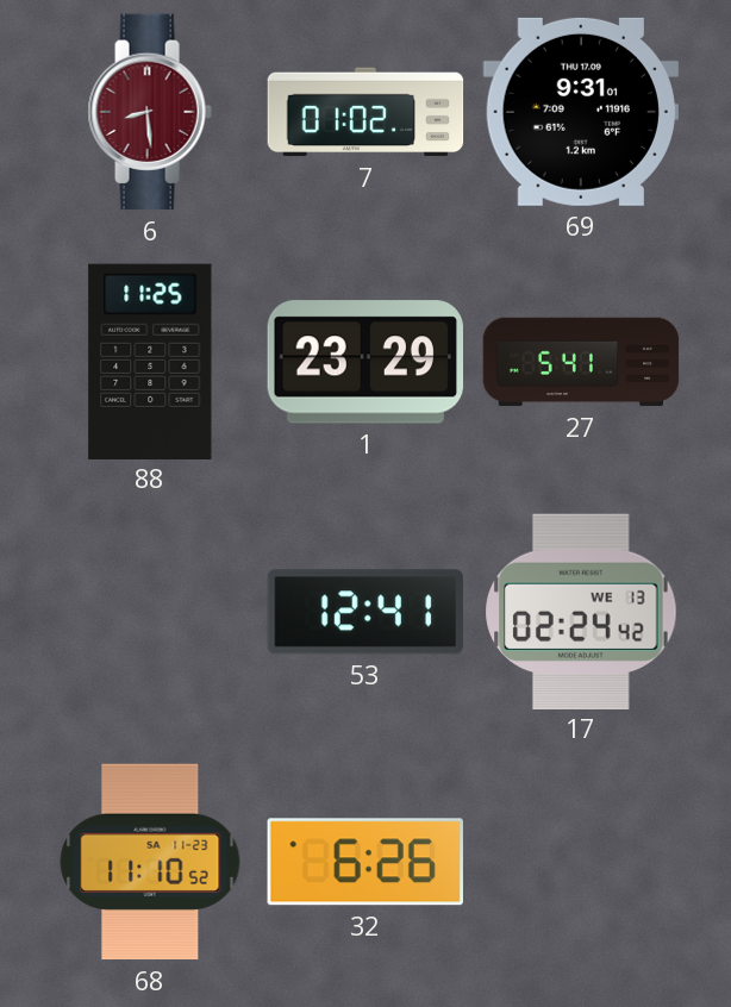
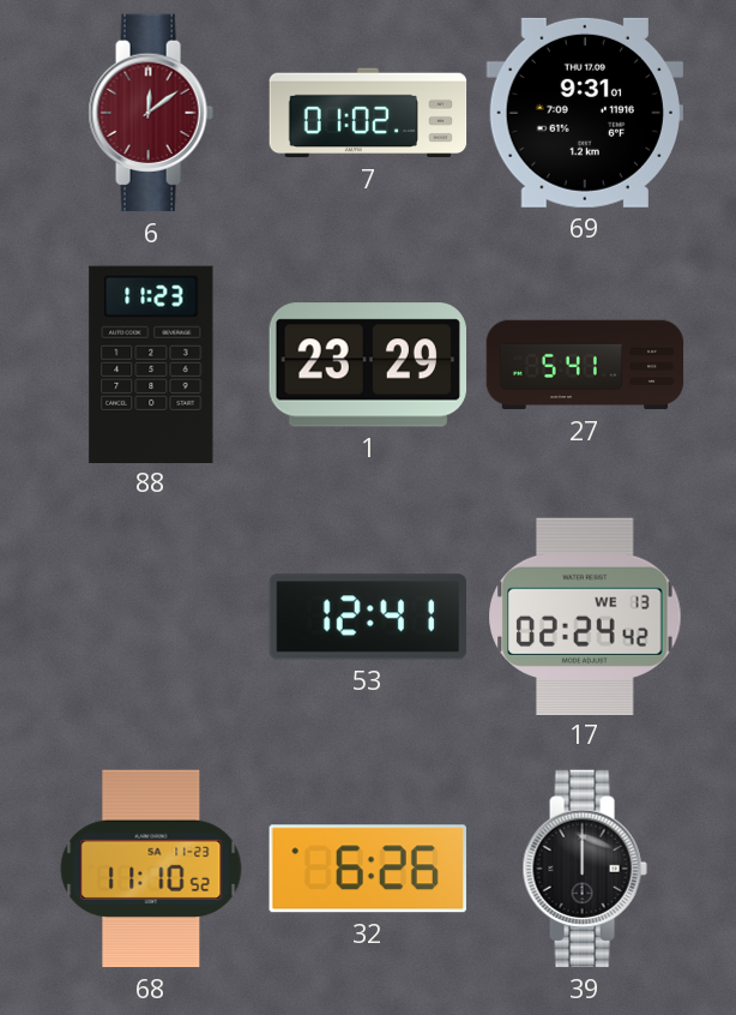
6: 8:29 -> 12:09 (151, 113)
88: 11:25 -> 11:23 (151, 364)
39: none -> 12:00 (585, 869)
